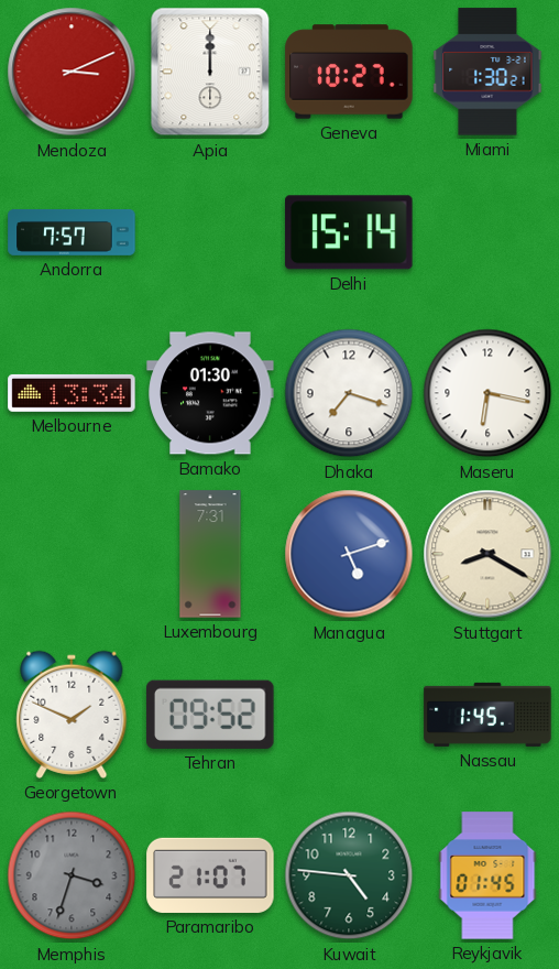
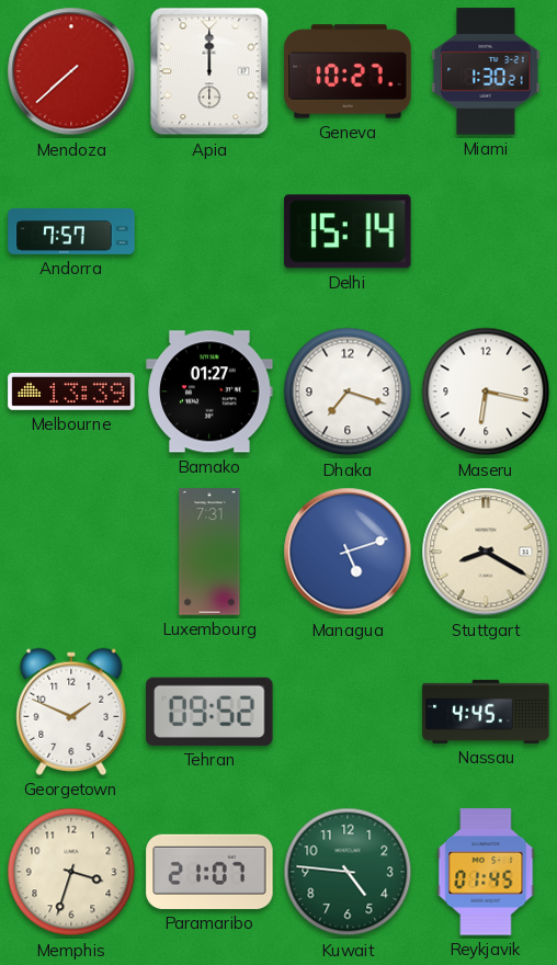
Mendoza: 3:11 -> 7:38 (71, 71)
Melbourne: 13:34 -> 13:39 (71, 391)
Bamako: 01:30 -> 01:27 (209, 391)
Nassau: 1:45 -> 4:45 (486, 712)
Memphis dial: grey -> cream (71, 872)
